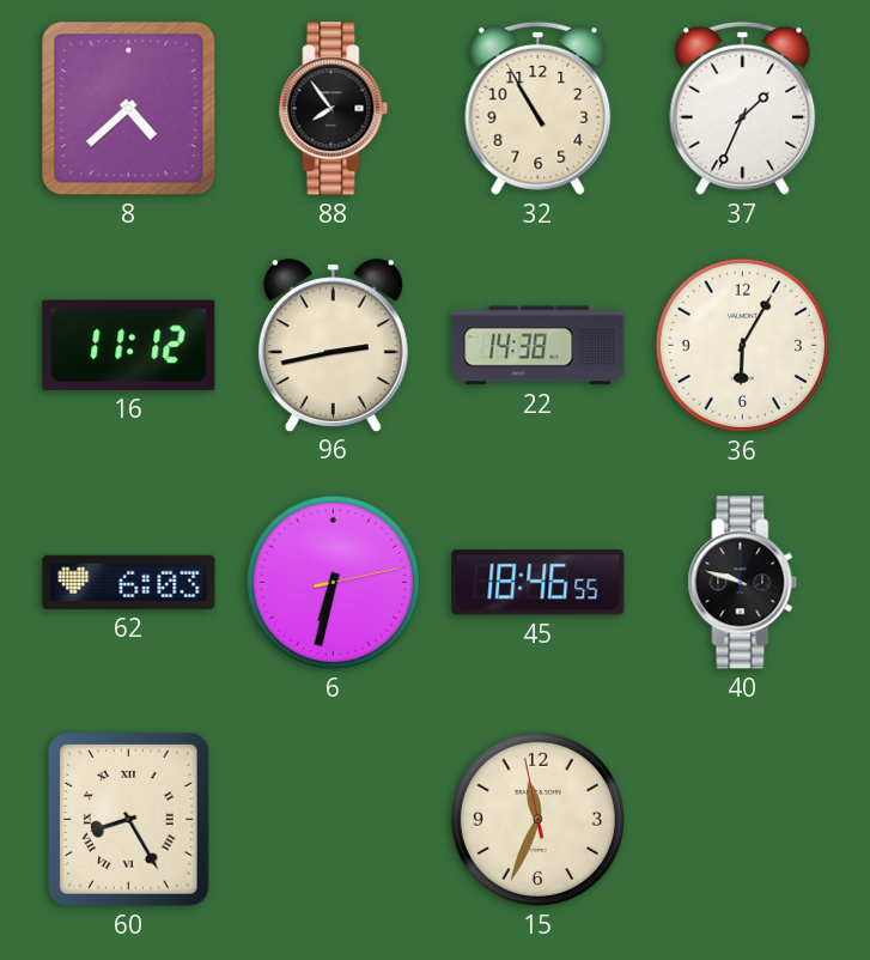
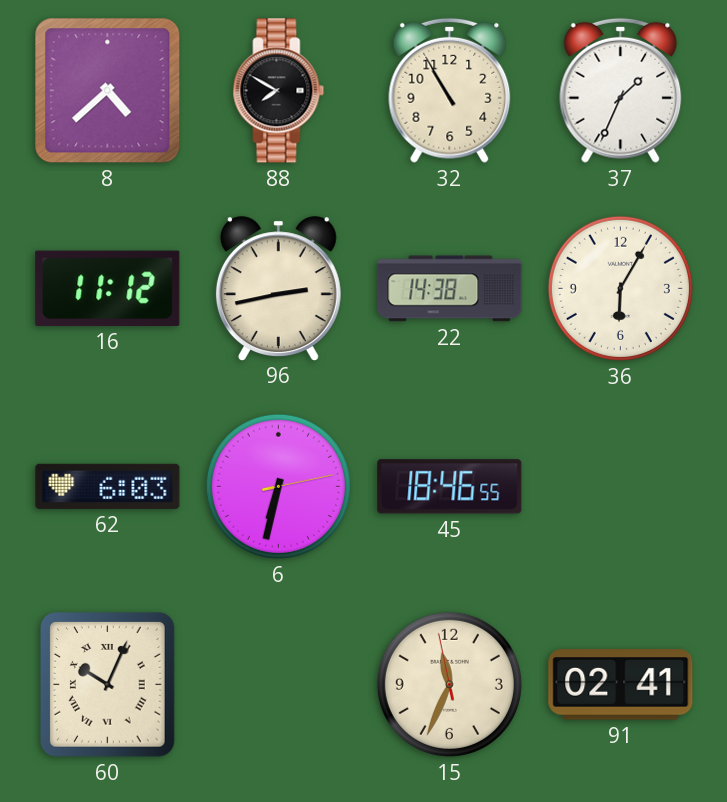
88: 7:54 -> 7:50 (279, 91)
40: 9:48 -> none (743, 583)
60: 8:25 -> 10:04 (108, 685)
91: none -> 02:41 (621, 685)
